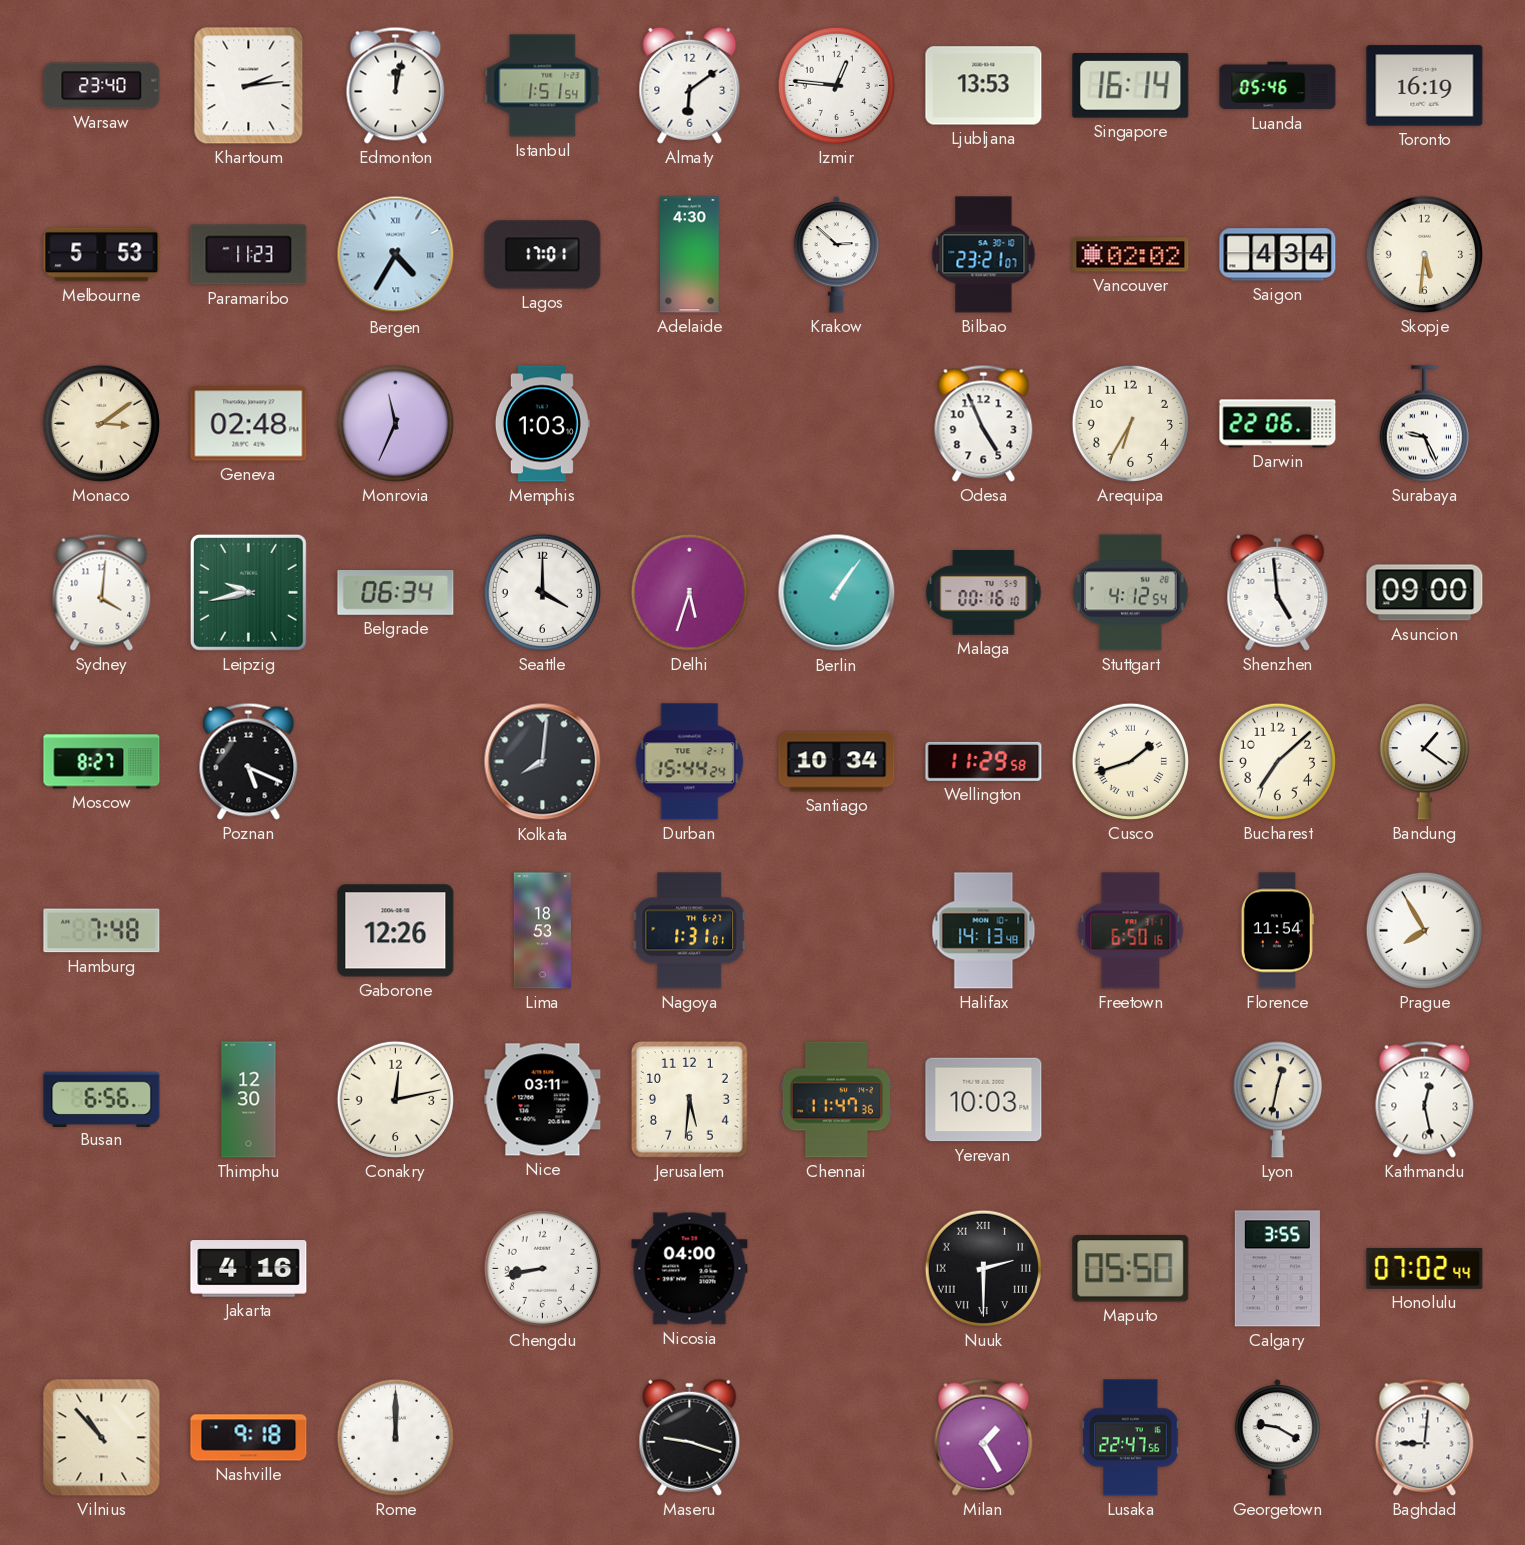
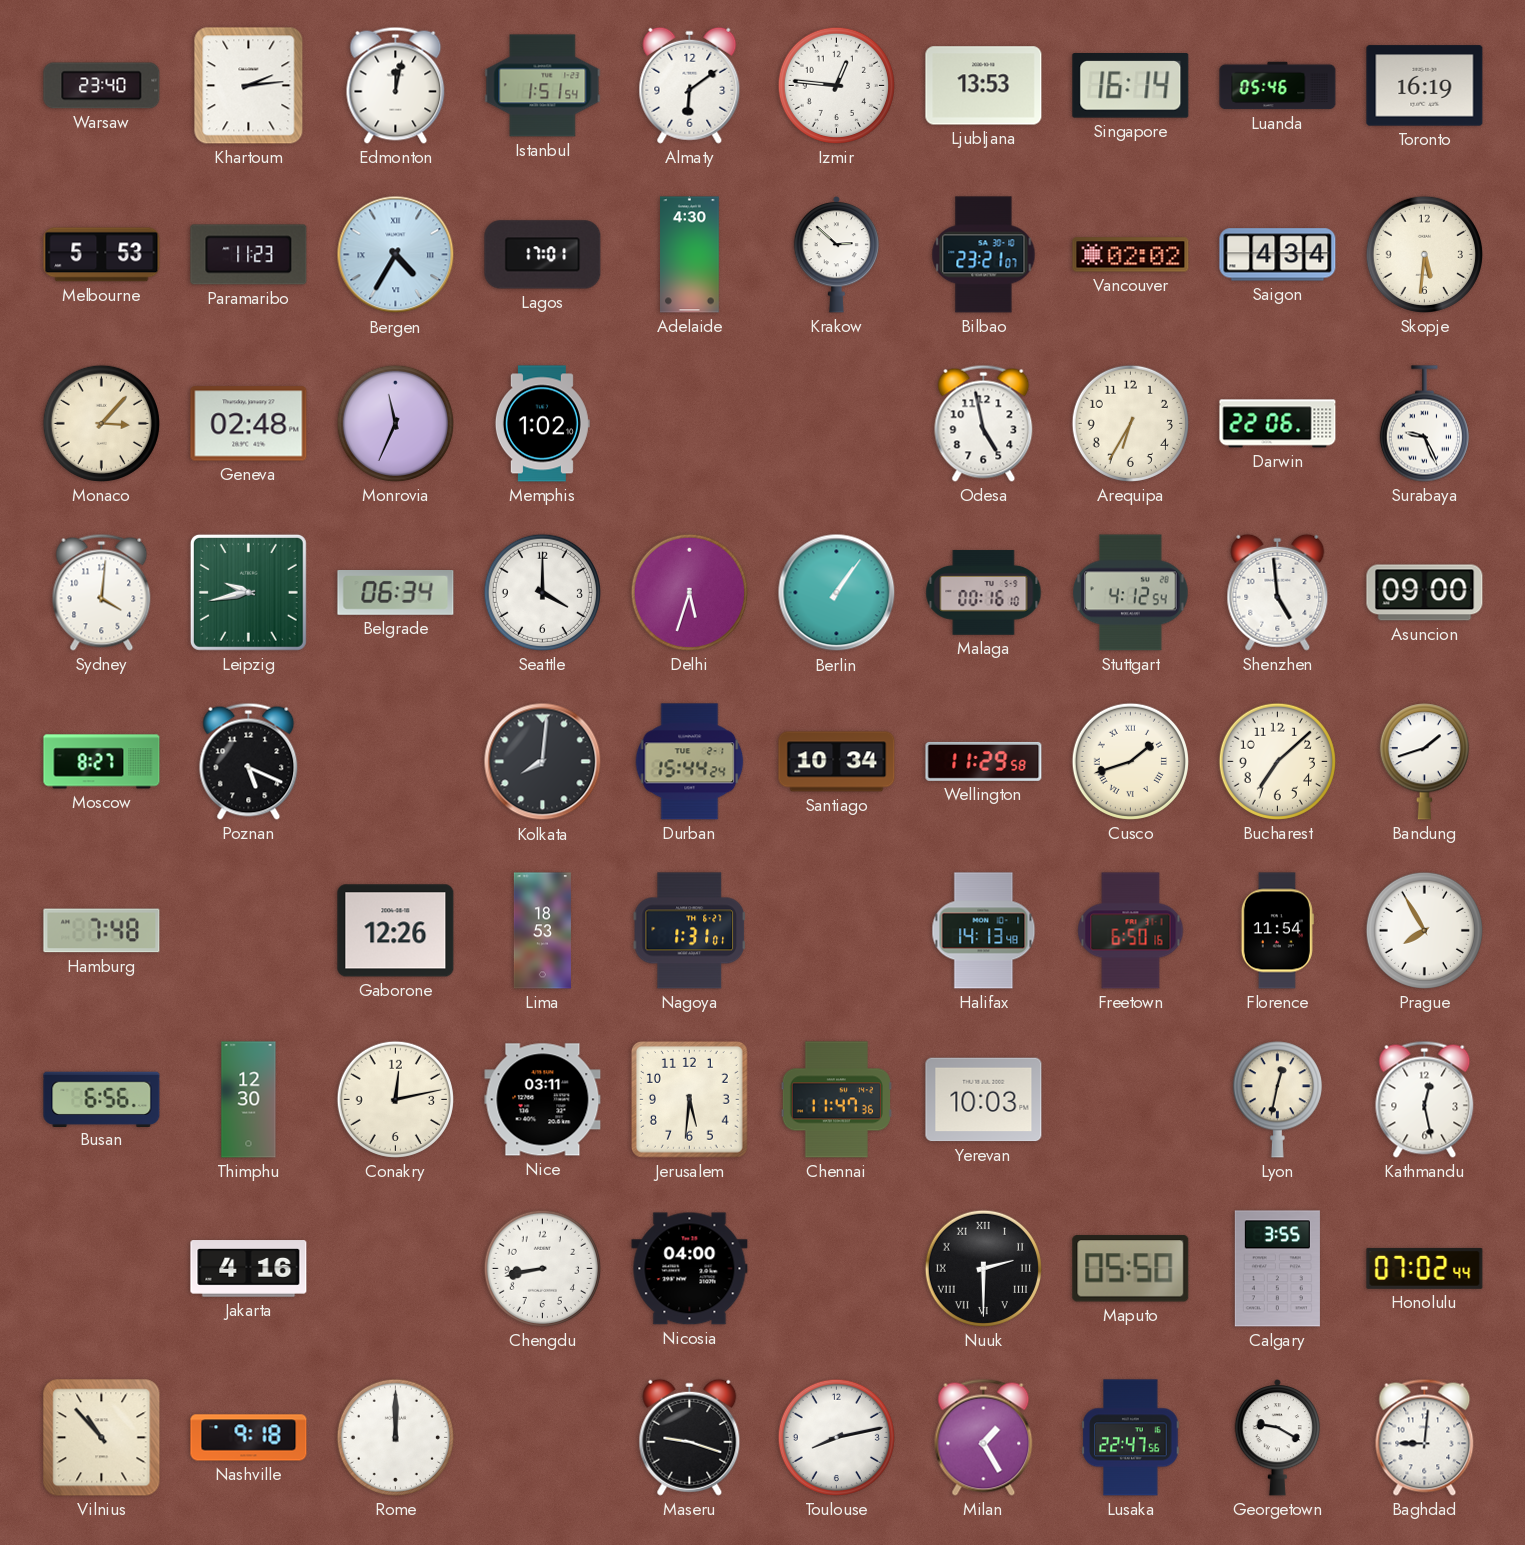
Monaco: 3:09 -> 3:07 (101, 423)
Memphis: 1:03 -> 1:02 (542, 424)
Odesa: 4:56 -> 4:58 (984, 423)
Bandung: 1:21 -> 1:42 (1424, 762)
Toulouse: none -> 8:13 (836, 1437)
